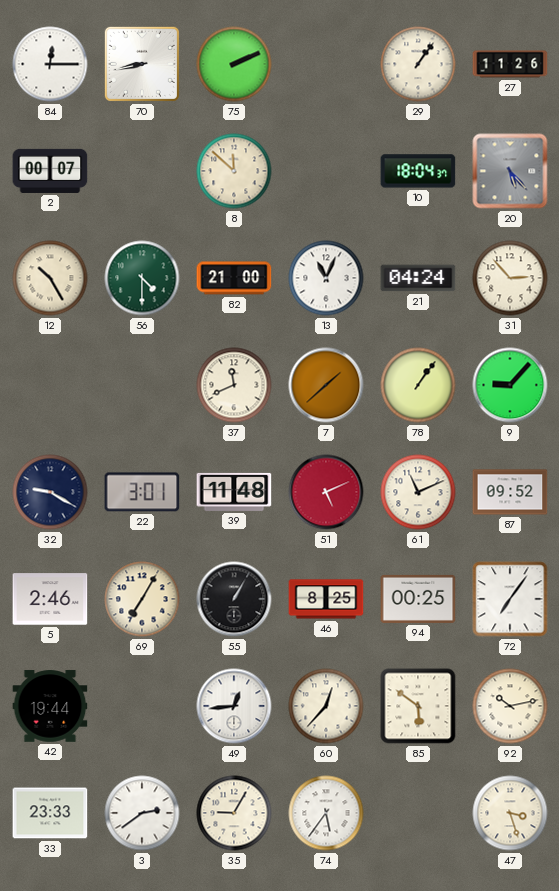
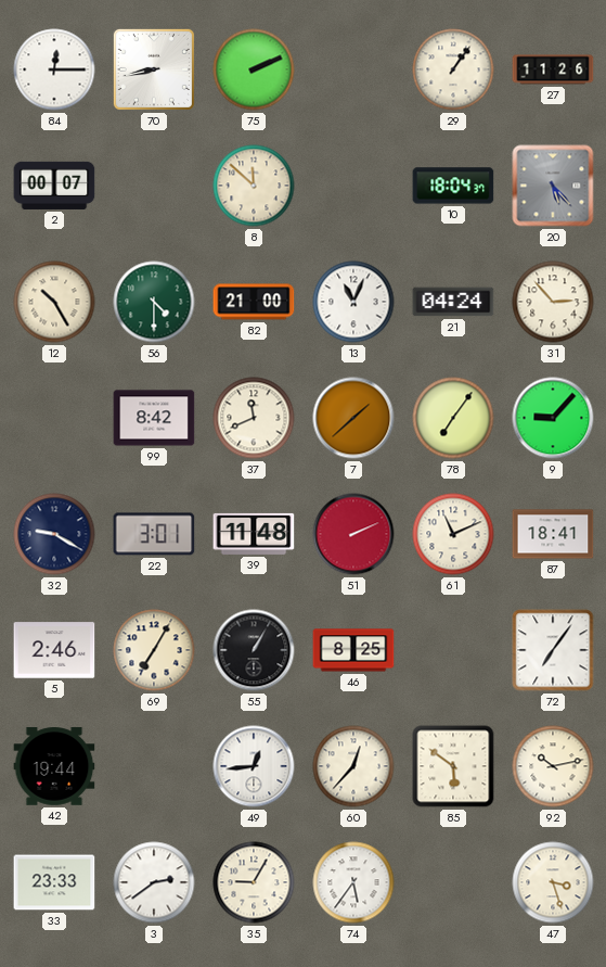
99: none -> 8:42 (154, 418)
78: 1:06 -> 7:06 (453, 418)
51: 5:11 -> 2:11 (353, 534)
87: 09:52 -> 18:41 (553, 534)
94: 00:25 -> none (418, 599)
